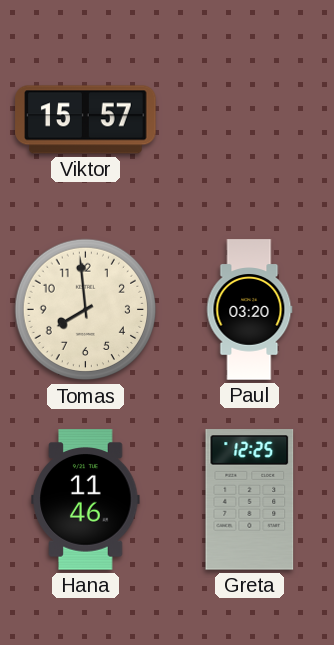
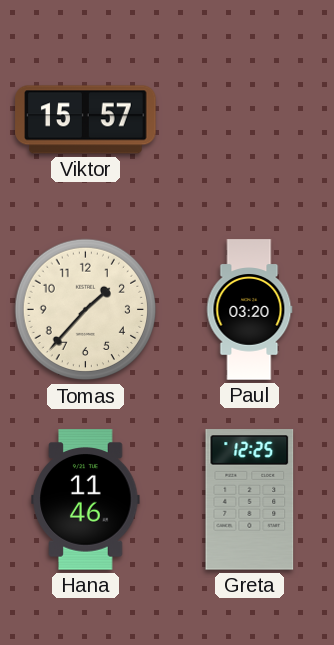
Tomas: 7:59 -> 1:37 (86, 310)
